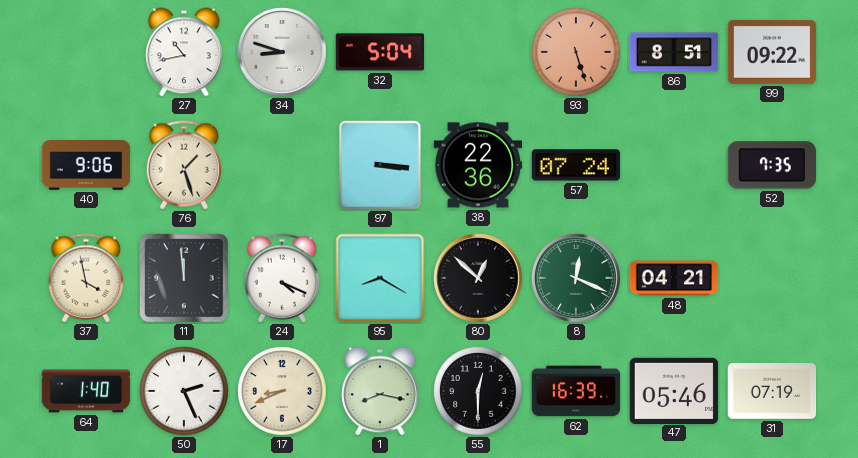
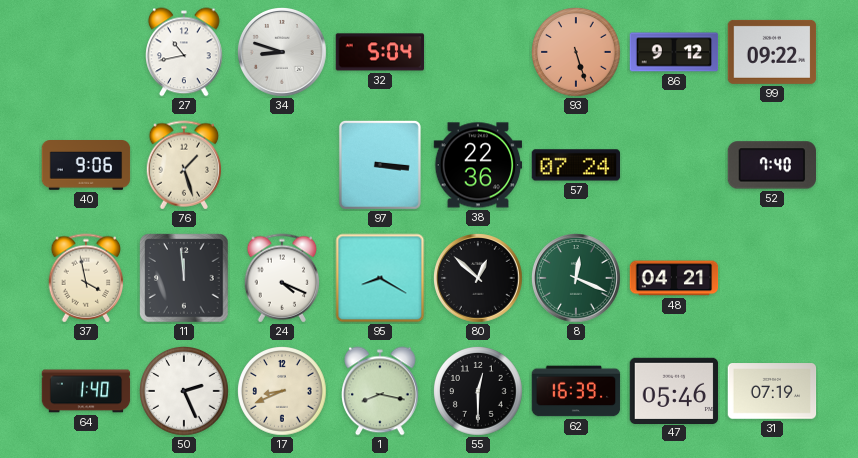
86: 8:51 -> 9:12 (674, 52)
52: 7:35 -> 7:40 (772, 165)
